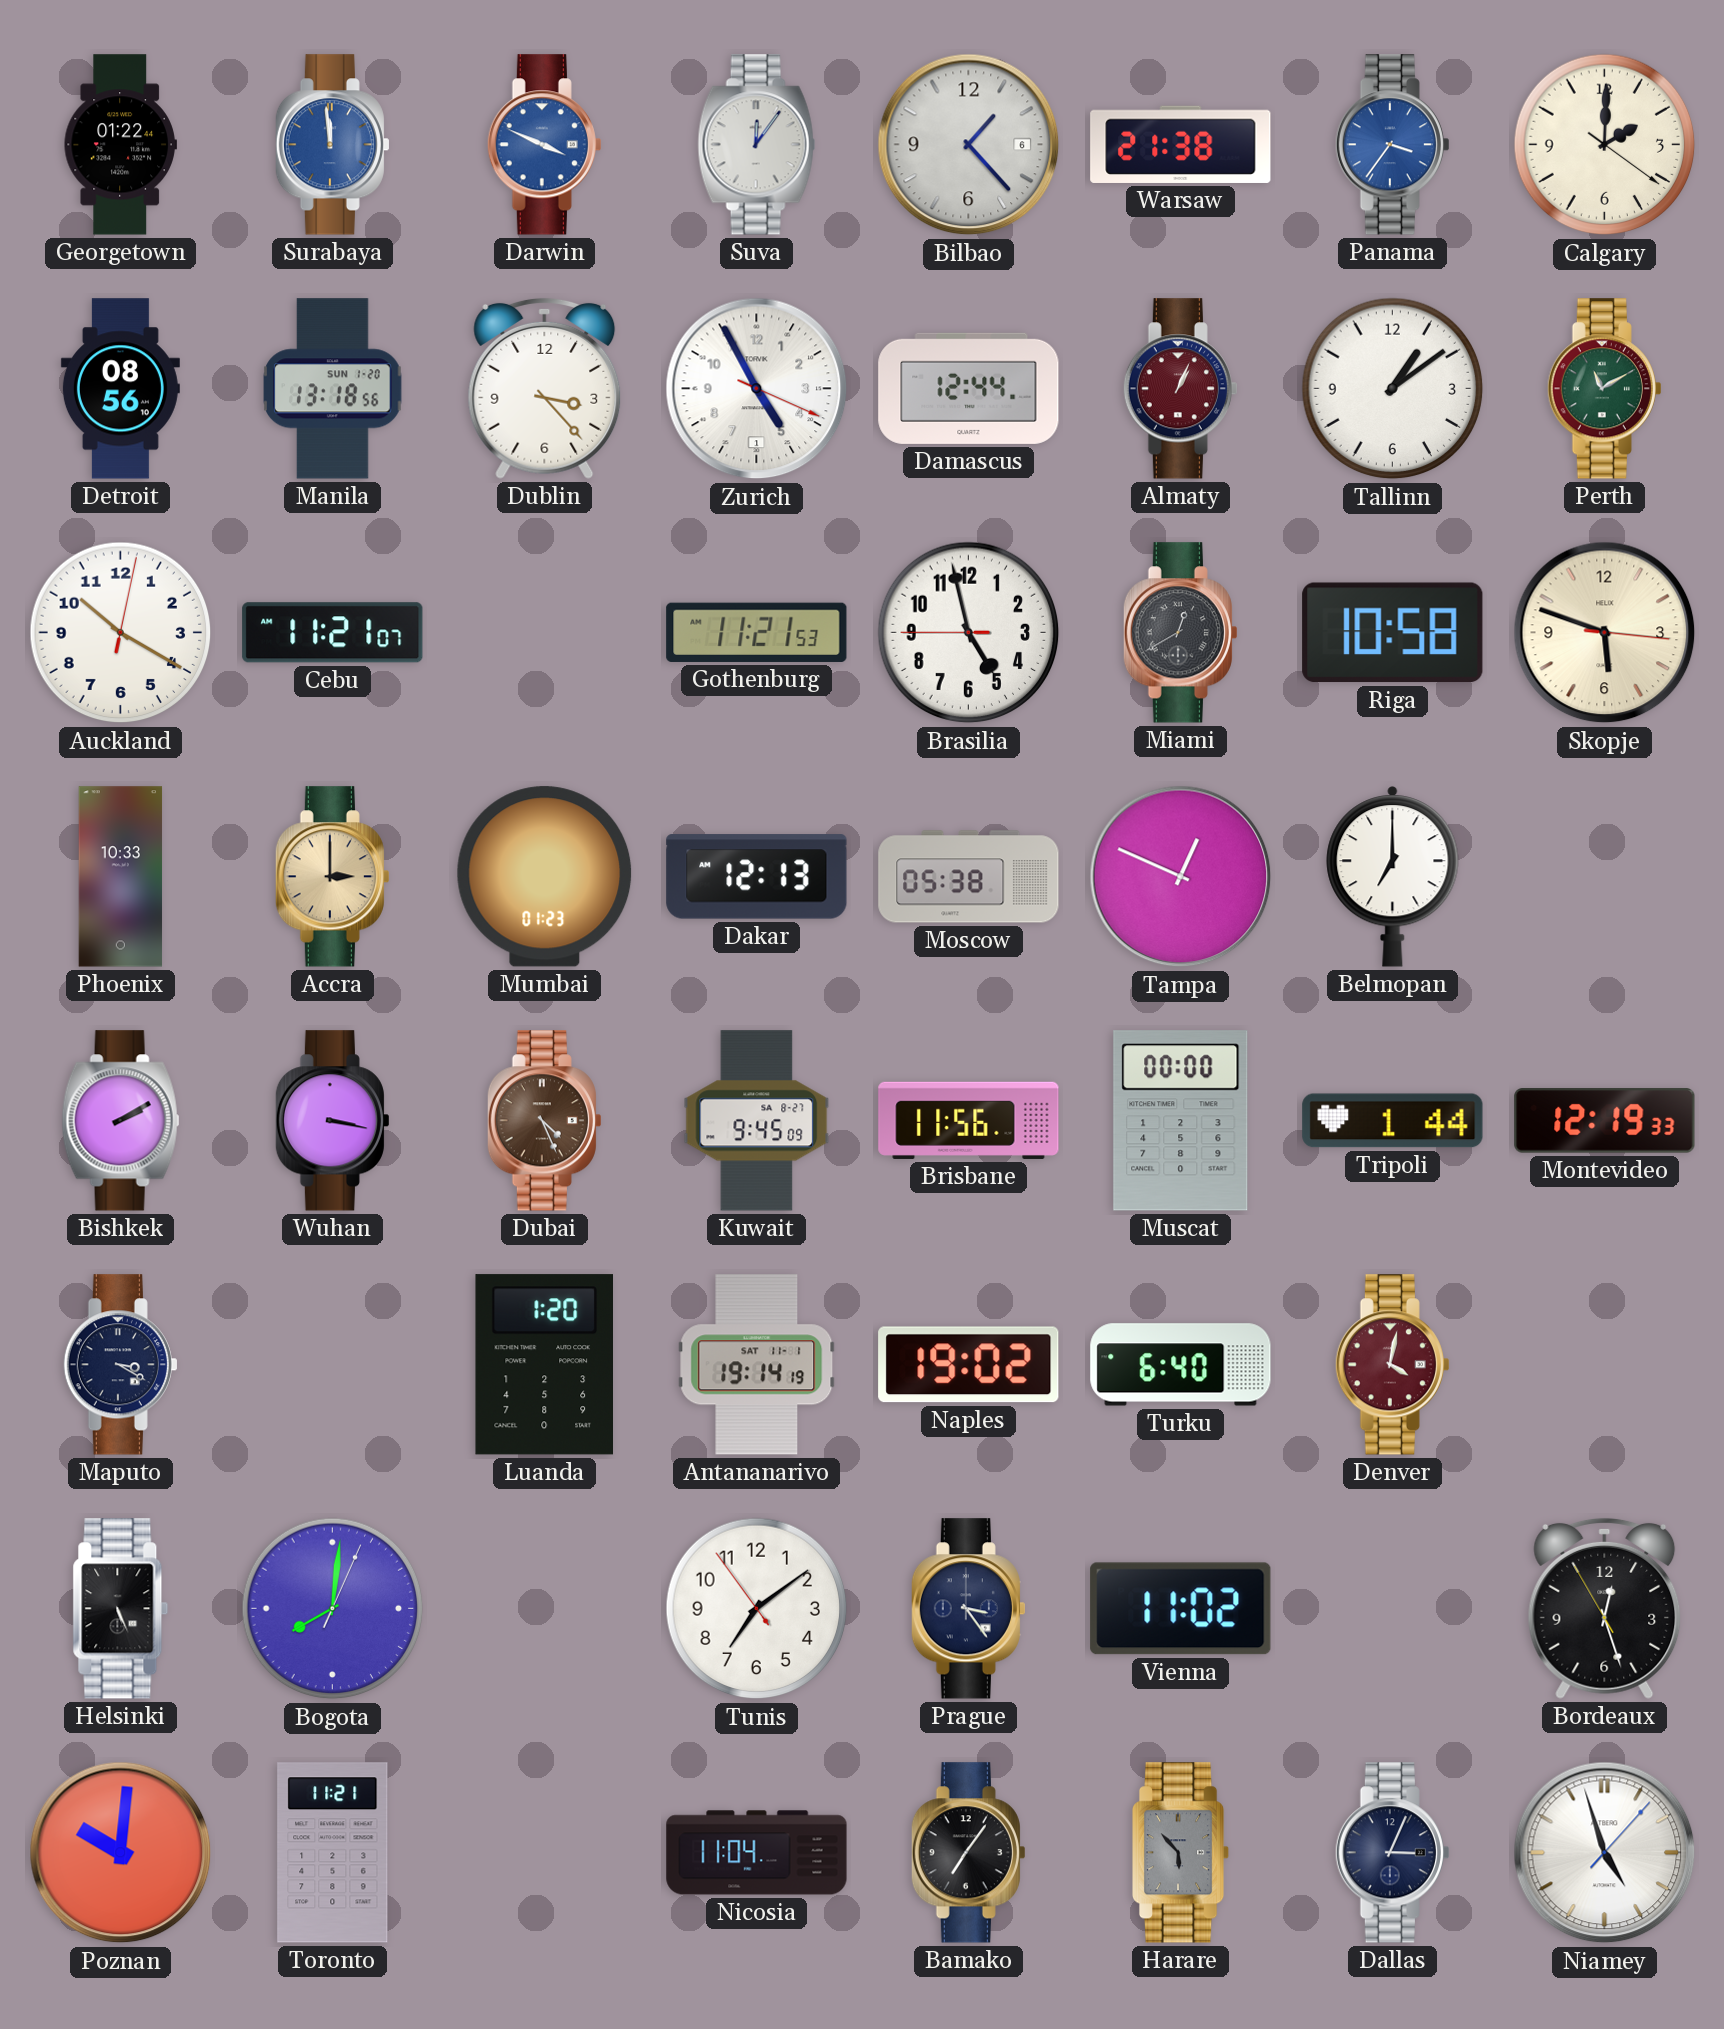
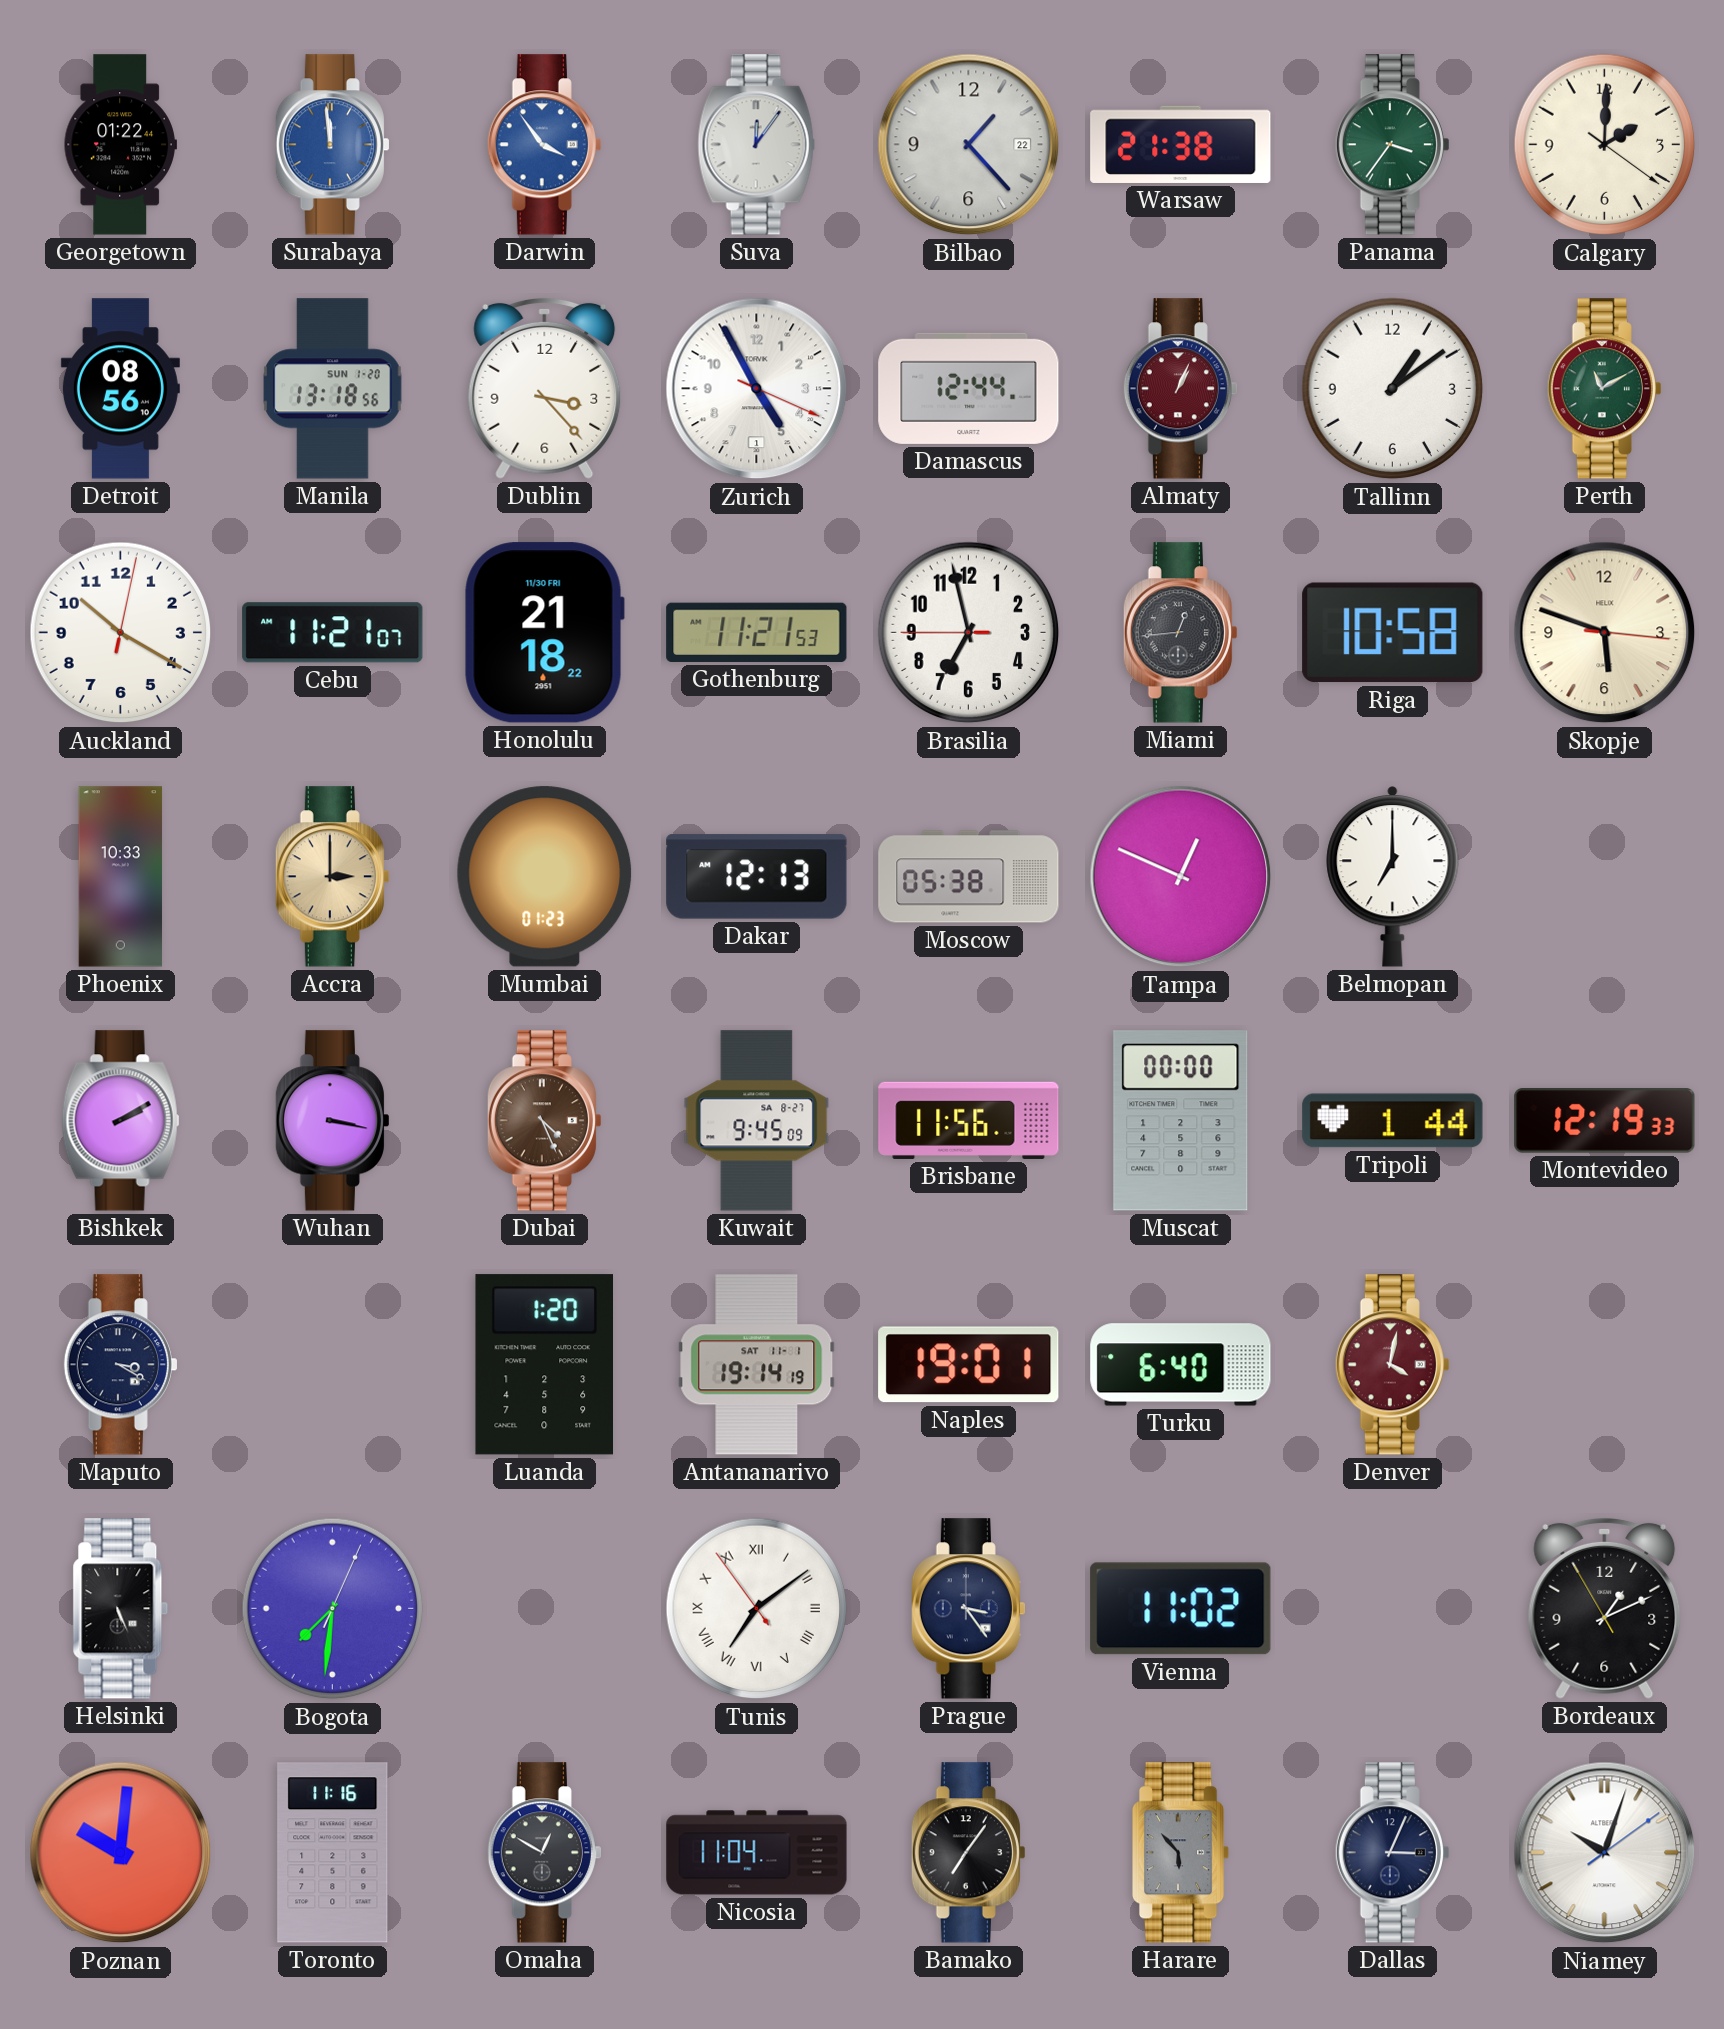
Darwin: 3:49 -> 3:54 (544, 145)
Bilbao date: 6 -> 22 (969, 145)
Panama dial: blue -> green (1392, 145)
Honolulu: none -> 21:18 (544, 633)
Brasilia: 4:57 -> 6:57 (969, 633)
Miami: 12:40 -> 12:44 (1180, 633)
Naples: 19:02 -> 19:01 (969, 1365)
Bogota: 8:01 -> 7:31 (333, 1609)
Tunis numerals: Arabic -> Roman (757, 1609)
Bordeaux: 12:26 -> 1:10 (1605, 1608)
Toronto: 11:21 -> 11:16 (333, 1853)
Omaha: none -> 12:50 (544, 1853)
Niamey: 4:57 -> 10:03 (1605, 1853)
